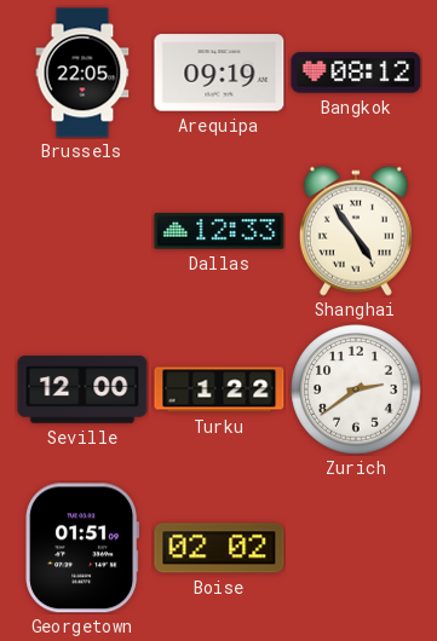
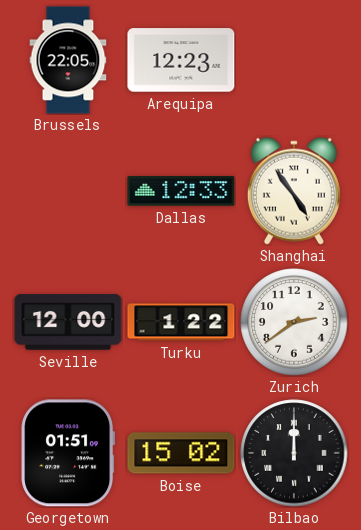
Arequipa: 09:19 -> 12:23 (181, 60)
Bangkok: 08:12 -> none (356, 73)
Boise: 02:02 -> 15:02 (181, 453)
Bilbao: none -> 12:00 (294, 453)
